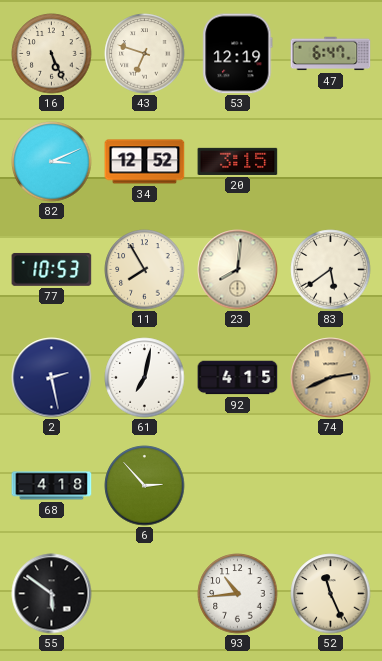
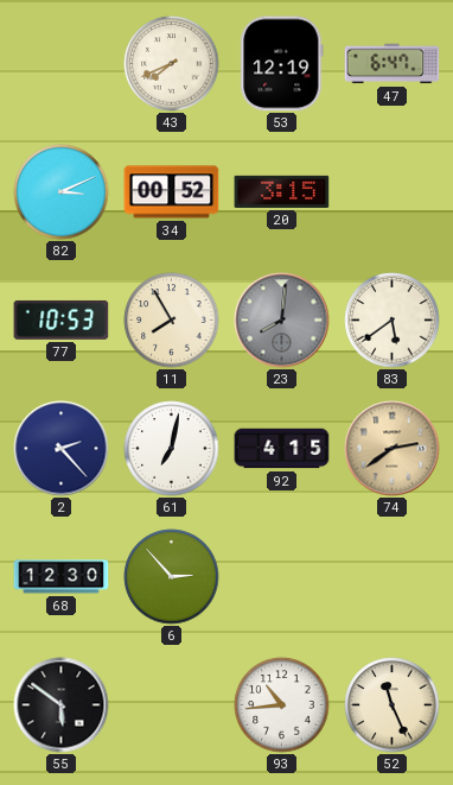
16: 5:26 -> none (52, 54)
43: 6:48 -> 7:41 (172, 64)
34: 12:52 -> 00:52 (172, 192)
23 dial: cream -> grey (282, 321)
2: 2:28 -> 2:23 (62, 449)
74: 2:41 -> 2:39 (393, 449)
68: 4:18 -> 12:30 (62, 577)
